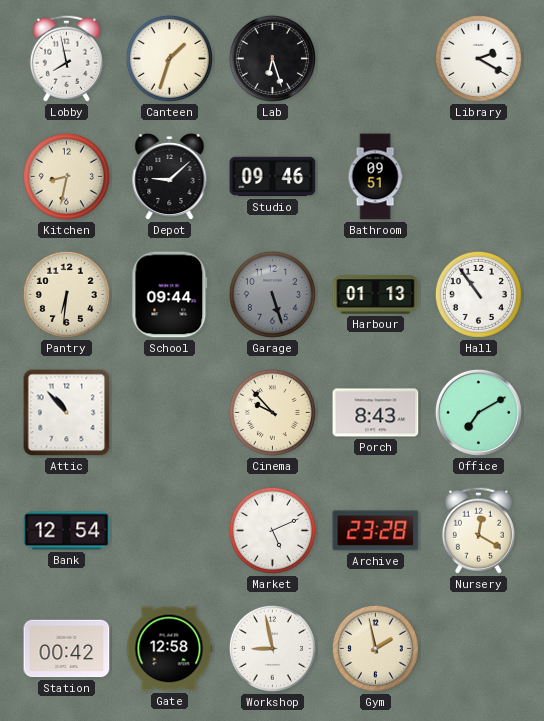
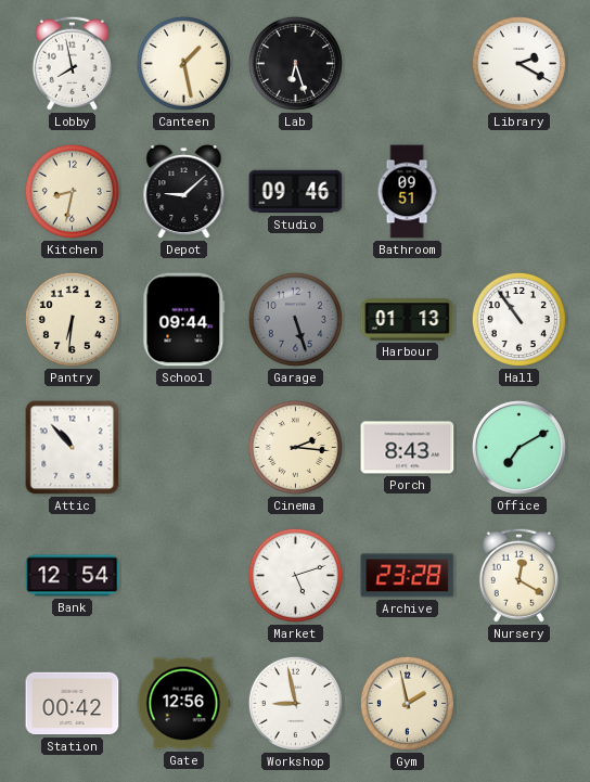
Canteen: 1:33 -> 1:28 (183, 63)
Cinema: 9:53 -> 2:16 (295, 447)
Market: 5:11 -> 5:12 (295, 575)
Gate: 12:58 -> 12:56 (183, 704)
